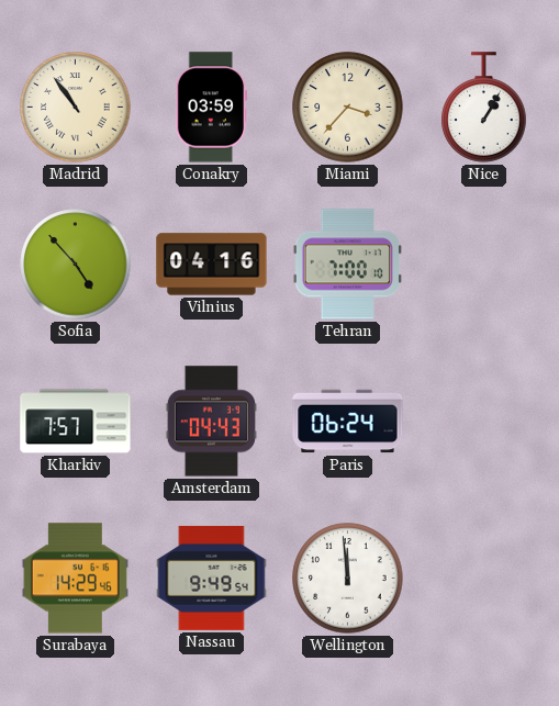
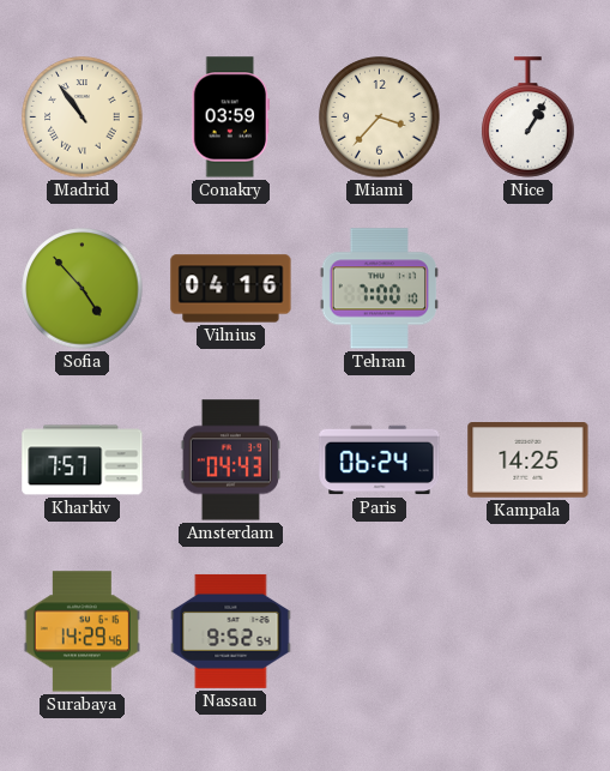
Kampala: none -> 14:25 (529, 460)
Nassau: 9:49 -> 9:52 (231, 631)
Wellington: 11:59 -> none (348, 579)
